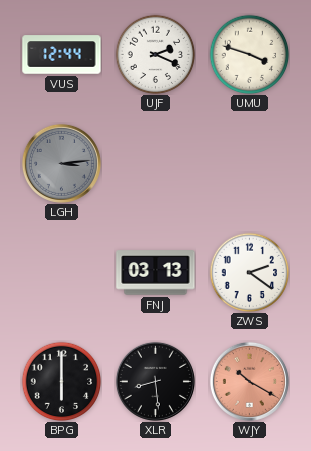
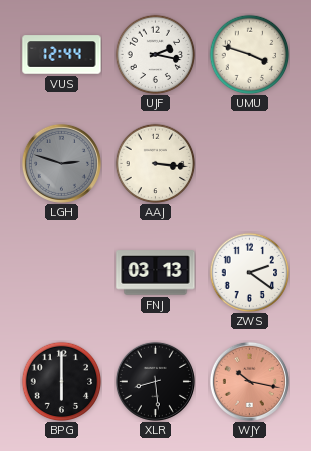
UJF: 2:19 -> 2:17 (155, 54)
LGH: 3:14 -> 2:48 (61, 163)
AAJ: none -> 3:16 (155, 163)
WJY: 10:20 -> 10:17 (249, 381)
